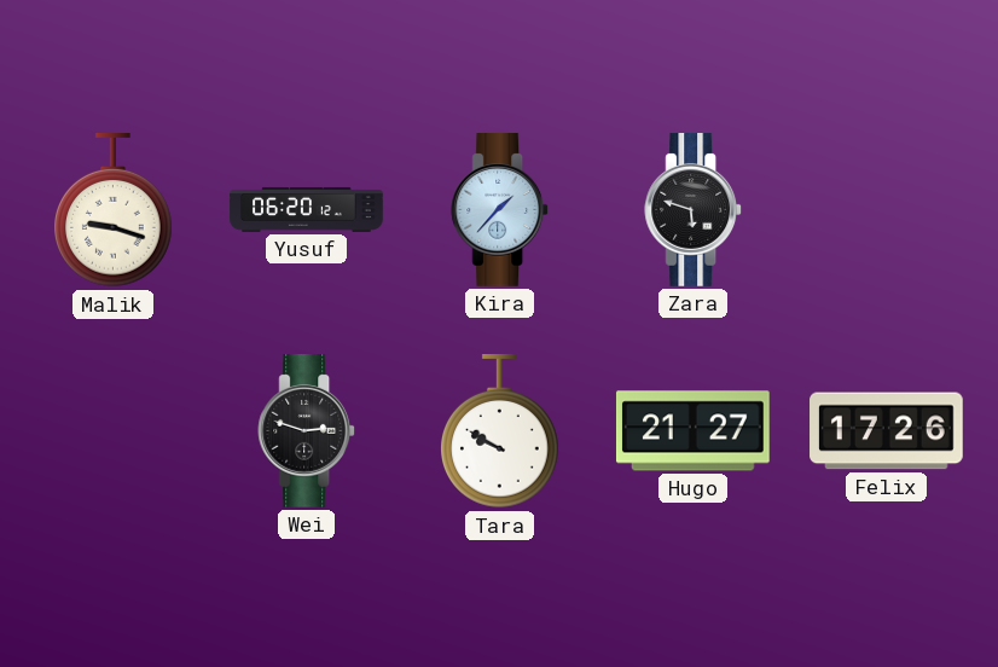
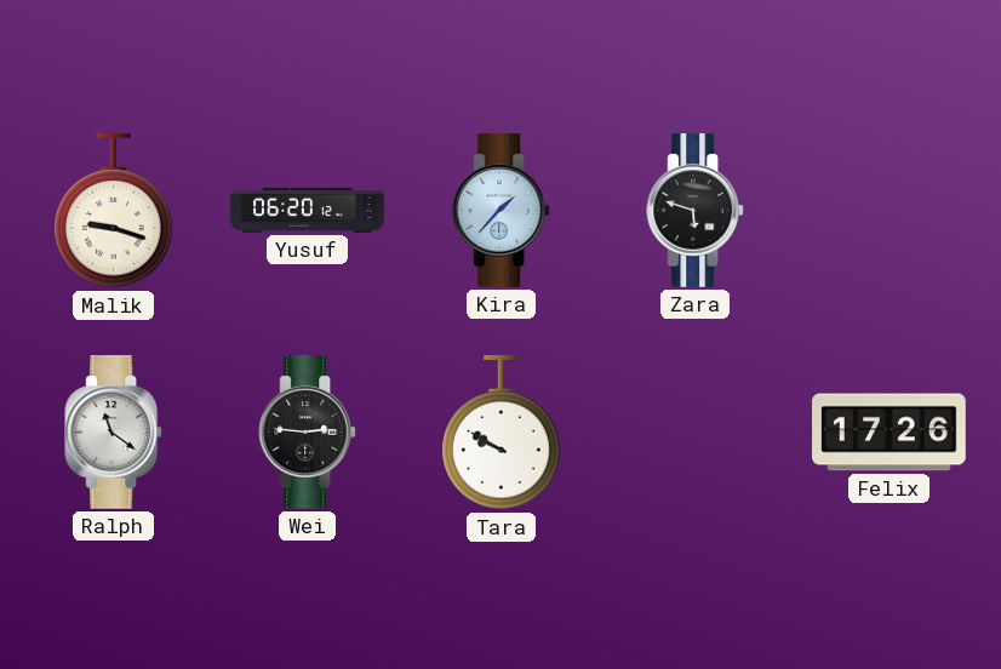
Ralph: none -> 11:21 (114, 433)
Wei: 2:48 -> 2:46 (308, 433)
Hugo: 21:27 -> none (694, 431)
